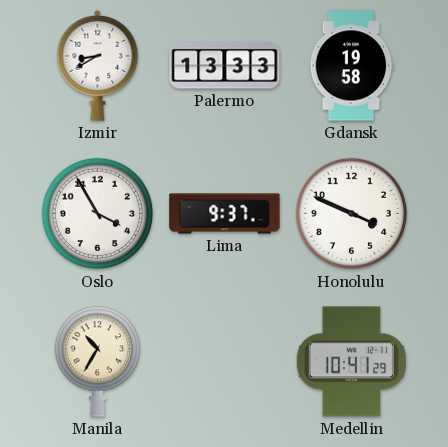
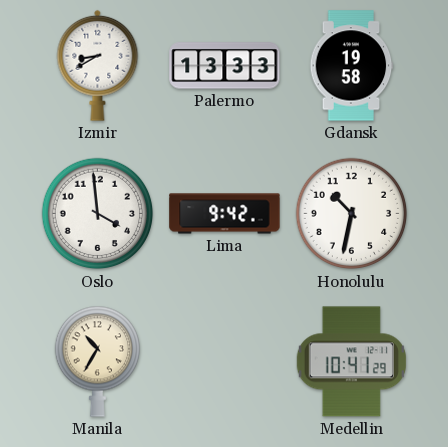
Oslo: 3:55 -> 3:59 (98, 214)
Lima: 9:37 -> 9:42 (225, 214)
Honolulu: 3:49 -> 10:32 (352, 214)
